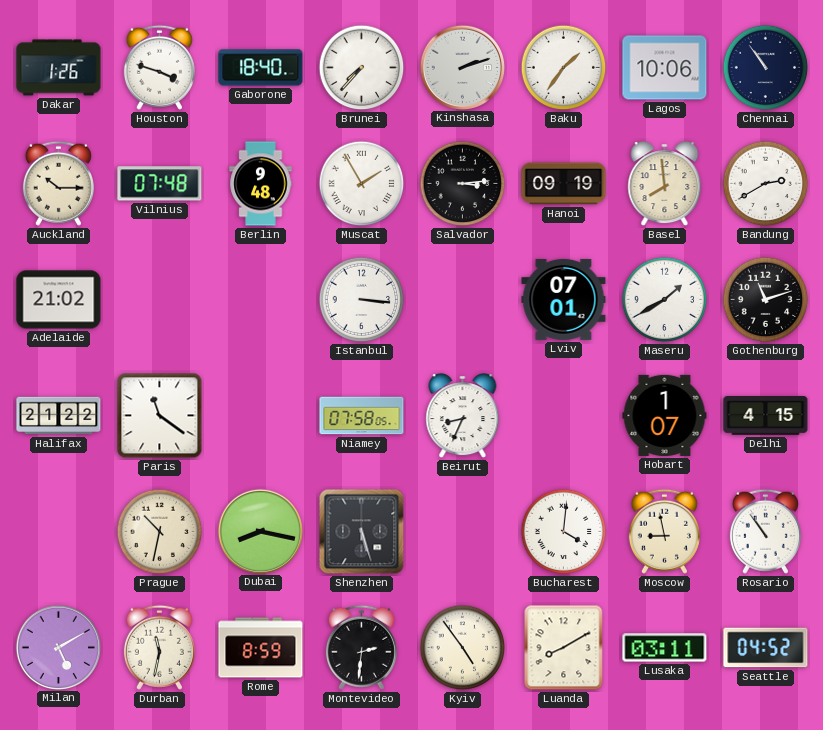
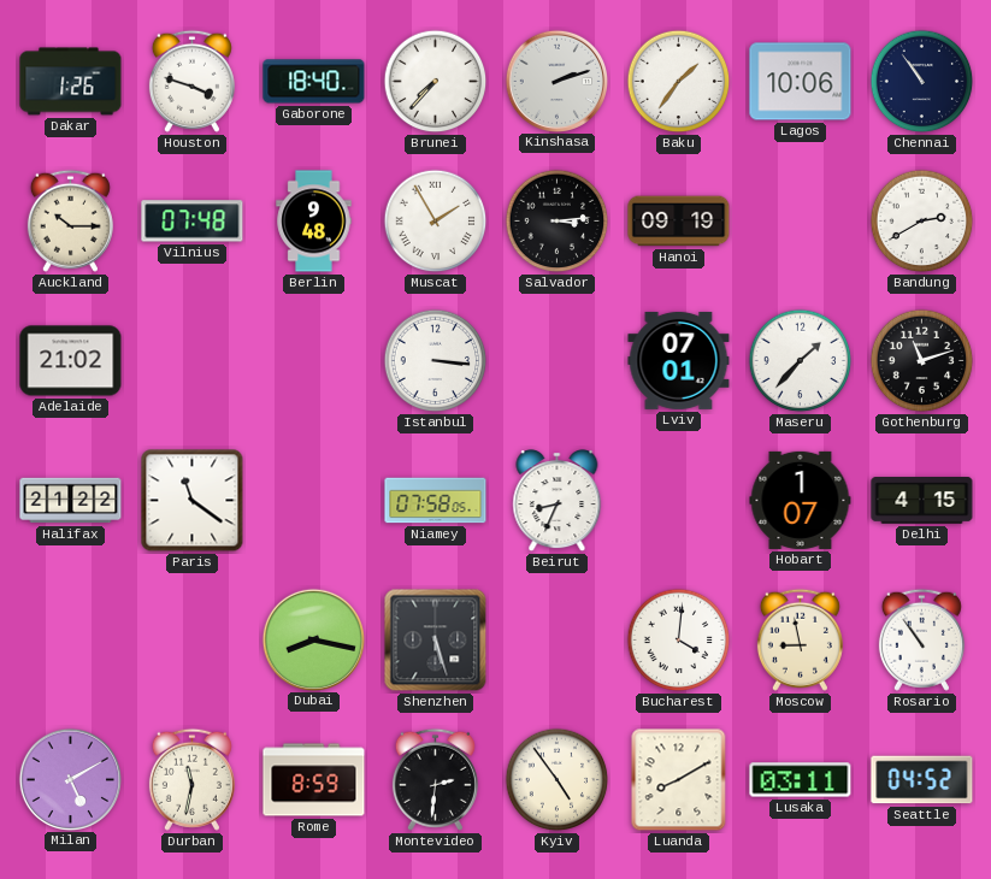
Basel: 7:59 -> none (665, 184)
Maseru: 1:40 -> 1:37 (801, 361)
Prague: 10:32 -> none (160, 532)
